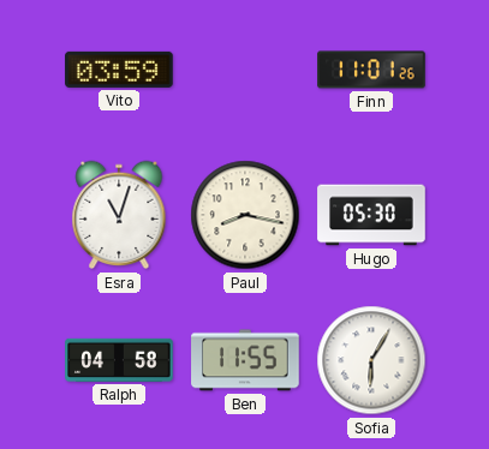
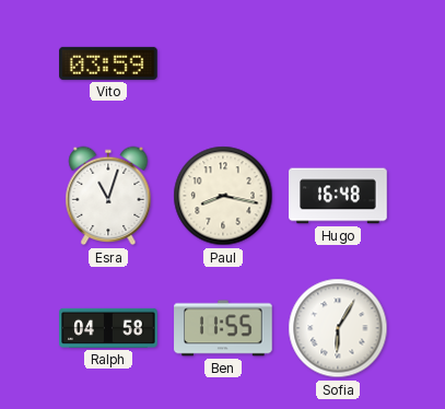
Finn: 11:01 -> none (371, 70)
Hugo: 05:30 -> 16:48 (338, 196)
